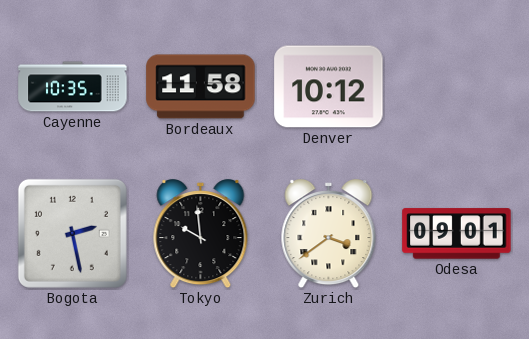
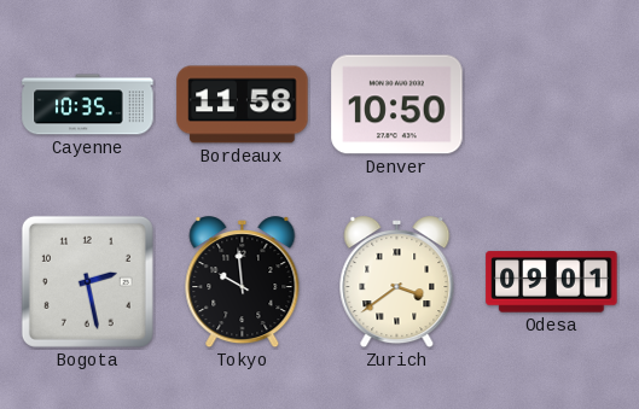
Denver: 10:12 -> 10:50 (397, 105)
